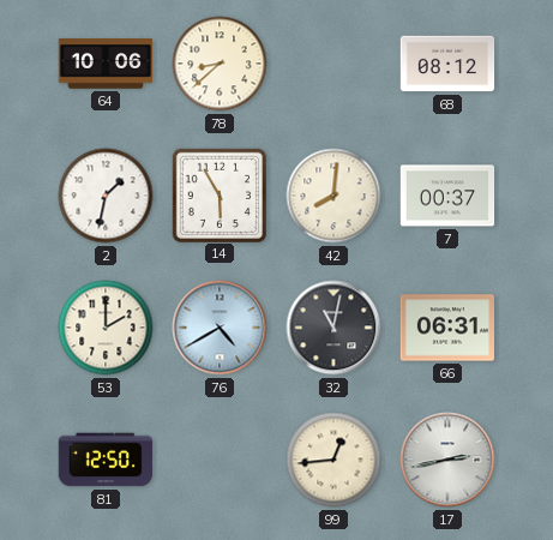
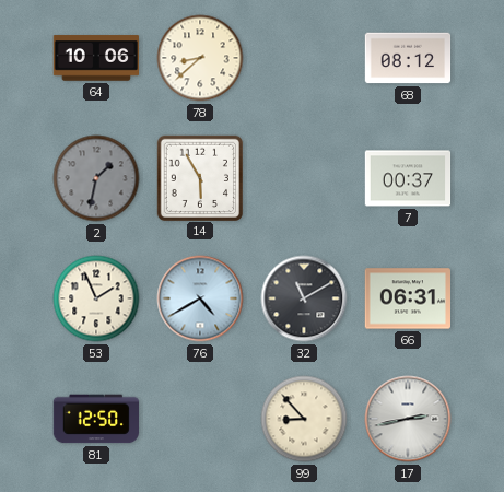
2 dial: white -> grey (96, 178)
42: 8:01 -> none (333, 196)
53: 2:00 -> 1:56 (96, 298)
32: 11:02 -> 11:10 (304, 298)
99: 12:44 -> 8:53 (304, 419)
